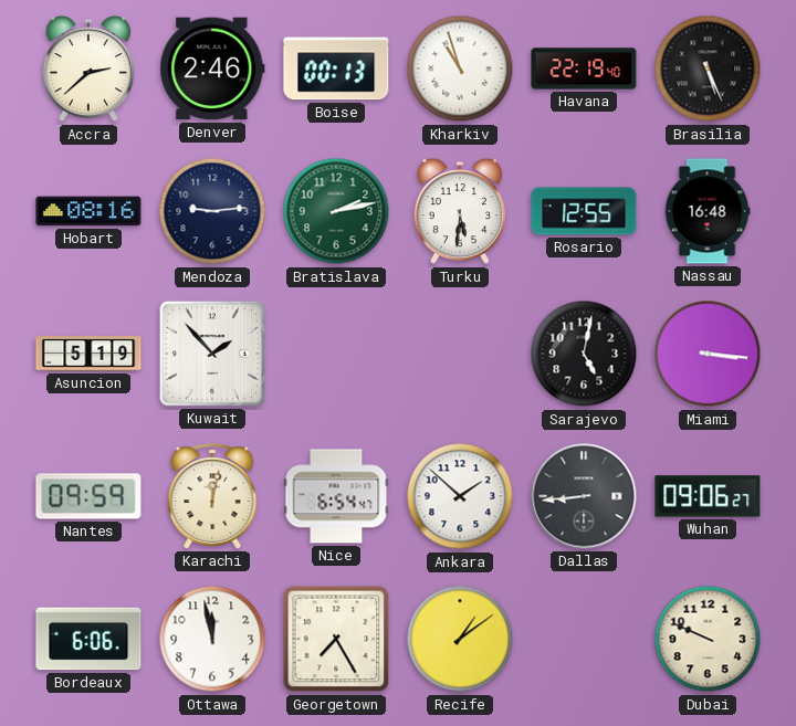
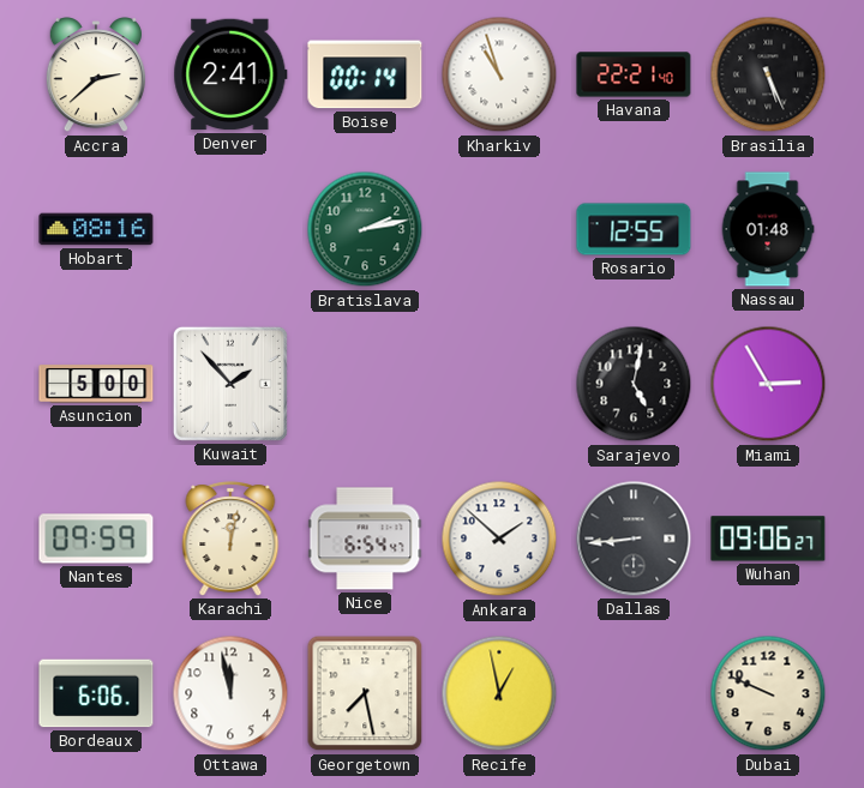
Denver: 2:46 -> 2:41 (230, 74)
Boise: 00:13 -> 00:14 (365, 74)
Havana: 22:19 -> 22:21 (634, 74)
Mendoza: 9:14 -> none (212, 211)
Turku: 5:31 -> none (460, 212)
Nassau: 16:48 -> 01:48 (768, 229)
Asuncion: 5:19 -> 5:00 (96, 384)
Miami: 3:16 -> 2:55 (768, 384)
Georgetown: 7:25 -> 7:28 (365, 693)
Recife: 1:09 -> 12:58 (499, 693)
